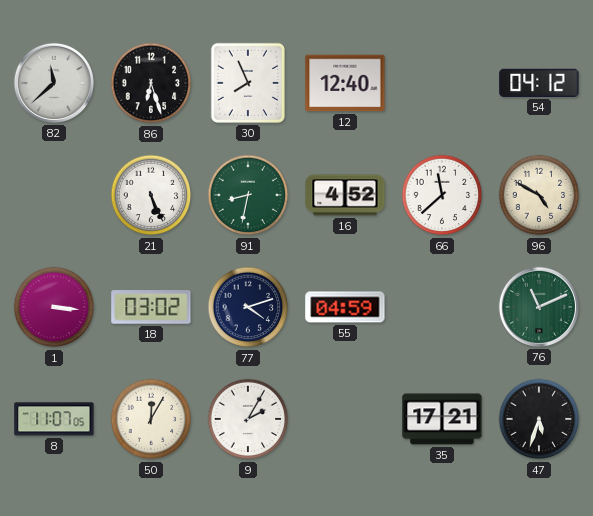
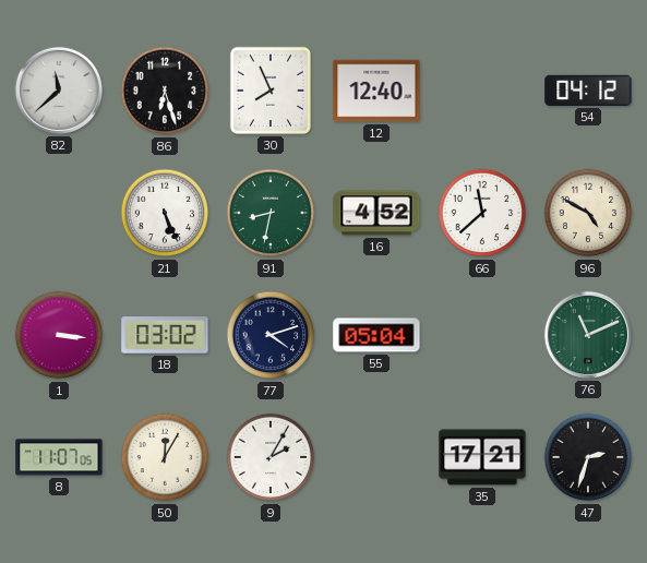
55: 04:59 -> 05:04 (376, 335)
47: 5:33 -> 2:33 (588, 457)
